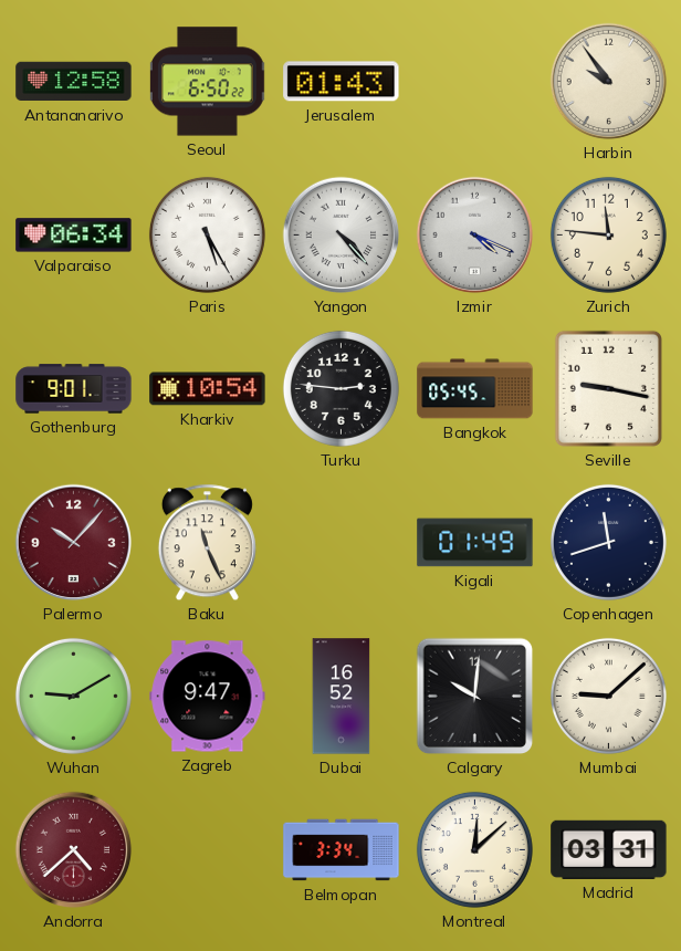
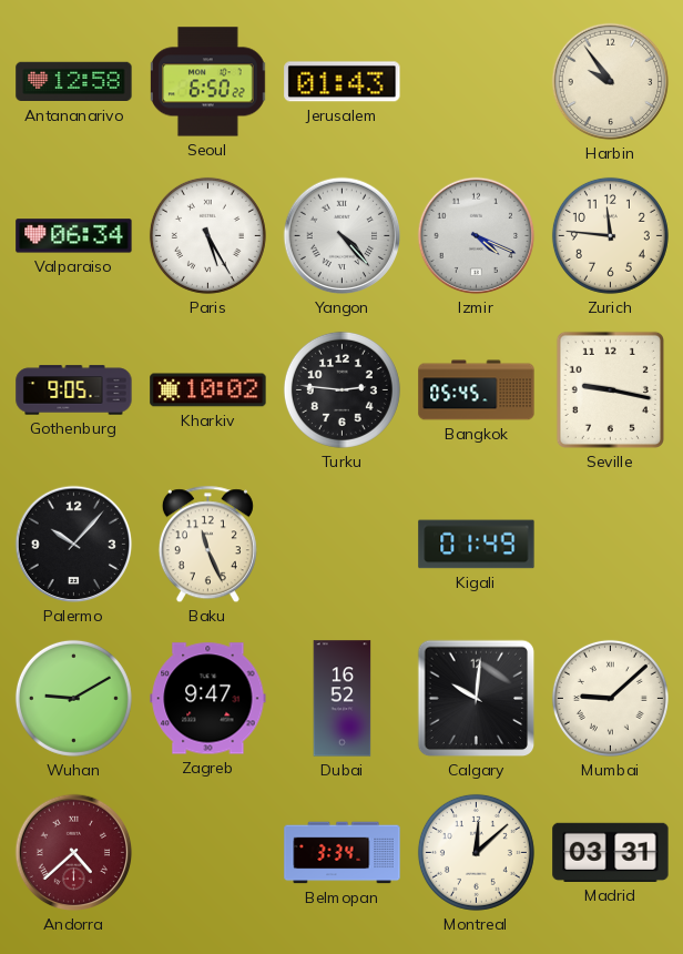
Gothenburg: 9:01 -> 9:05 (74, 390)
Kharkiv: 10:54 -> 10:02 (208, 390)
Palermo dial: burgundy -> black (74, 545)
Copenhagen: 11:42 -> none (608, 542)
